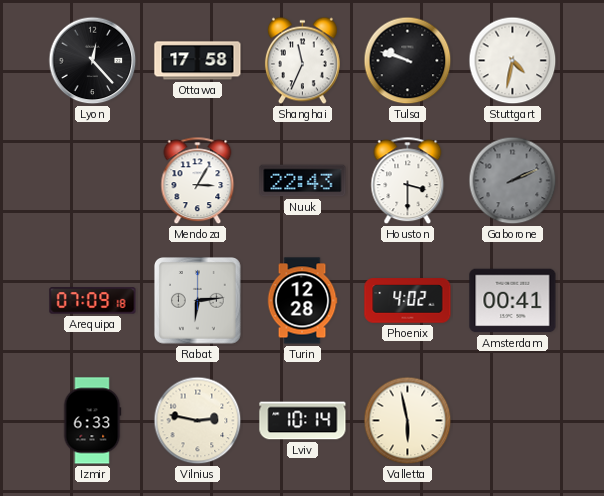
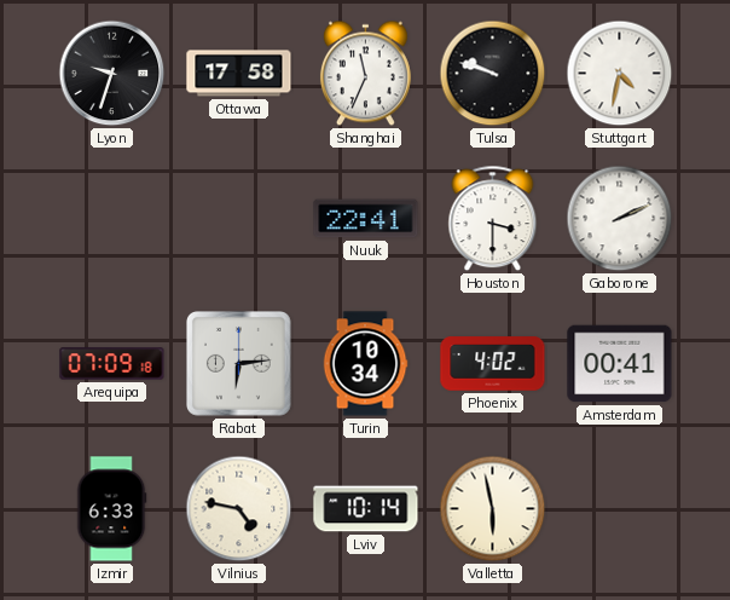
Lyon: 12:23 -> 9:33 (112, 74)
Mendoza: 3:05 -> none (198, 181)
Nuuk: 22:43 -> 22:41 (366, 219)
Gaborone dial: grey -> white (620, 219)
Turin: 12:28 -> 10:34 (365, 364)
Vilnius: 2:47 -> 4:47 (239, 509)
